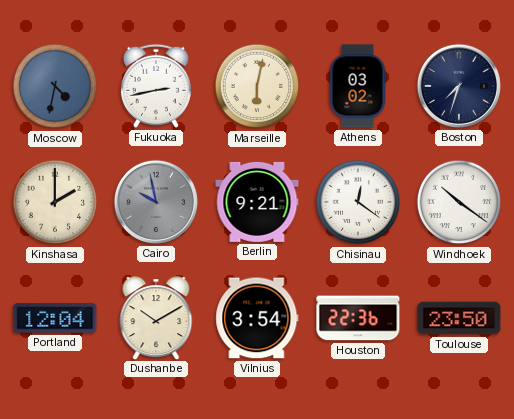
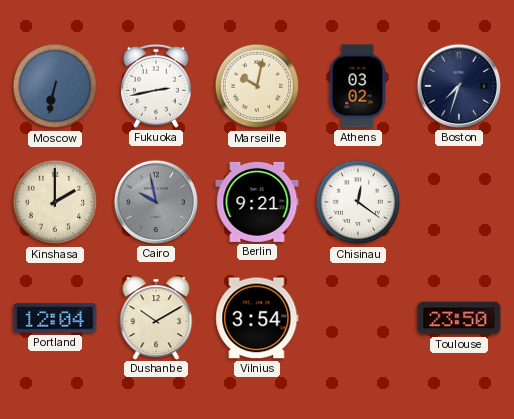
Moscow: 4:32 -> 6:32 (55, 86)
Marseille: 6:02 -> 10:02 (257, 86)
Windhoek: 10:21 -> none (459, 202)
Houston: 22:36 -> none (358, 318)
